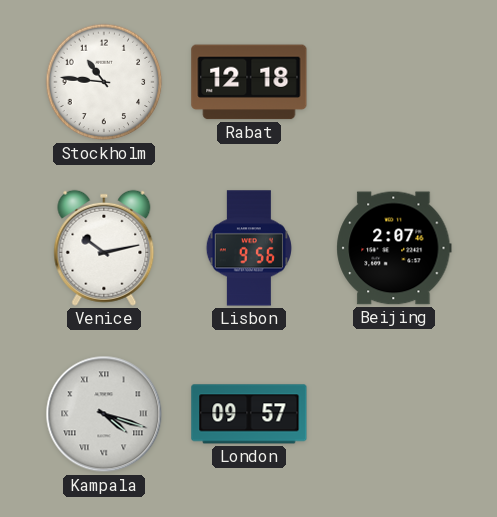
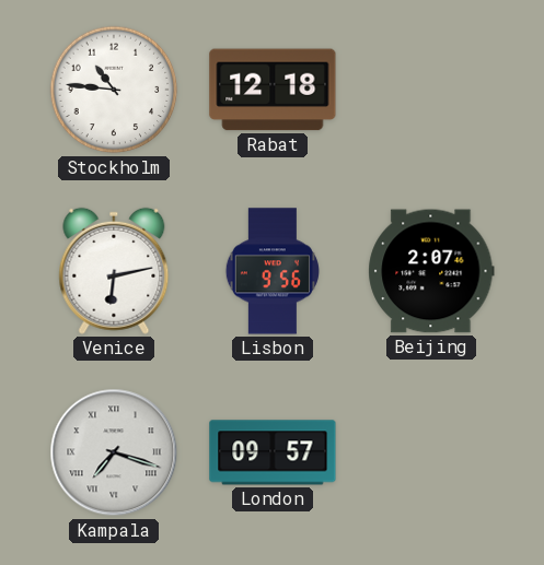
Venice: 10:13 -> 6:13 (114, 271)
Kampala: 4:18 -> 7:18 (114, 452)
